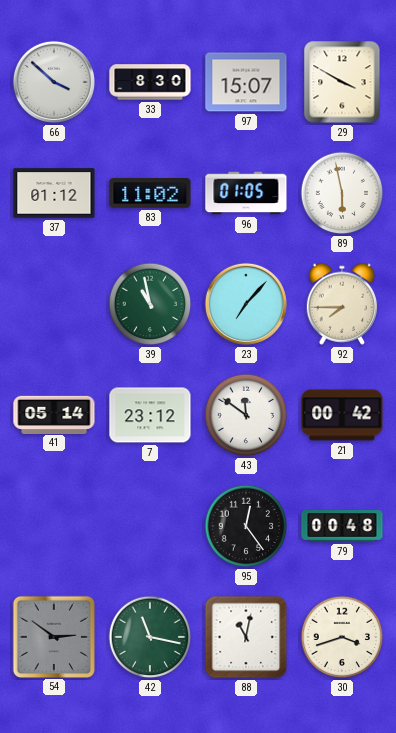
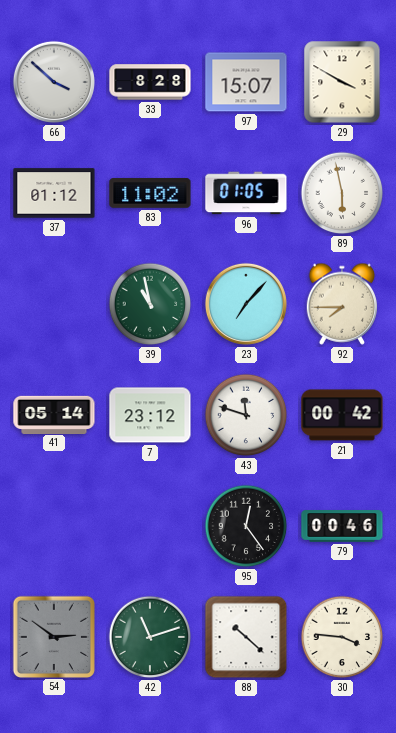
33: 8:30 -> 8:28 (150, 82)
43: 11:51 -> 11:48 (246, 415)
79: 00:48 -> 00:46 (342, 526)
42: 11:17 -> 11:12 (150, 637)
88: 11:02 -> 10:22 (246, 637)
30: 3:42 -> 3:46 (342, 637)
